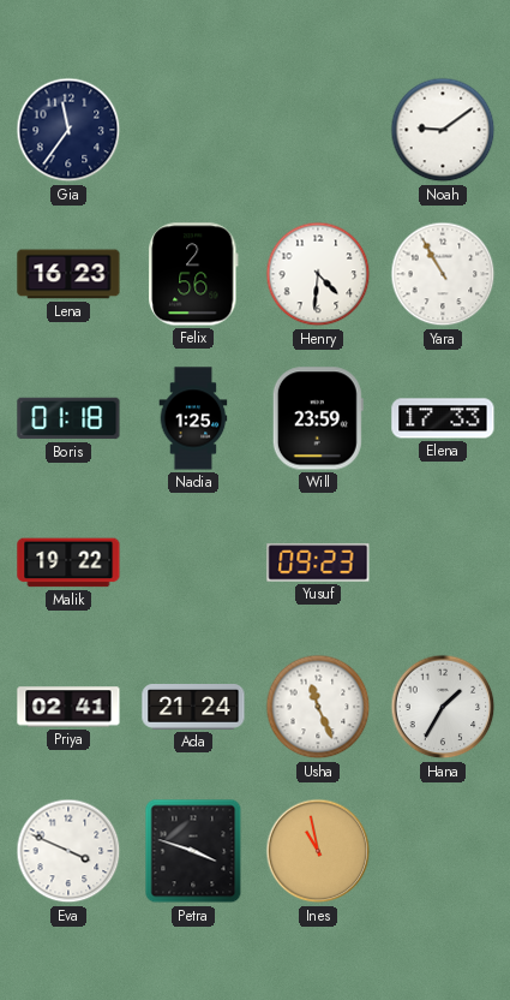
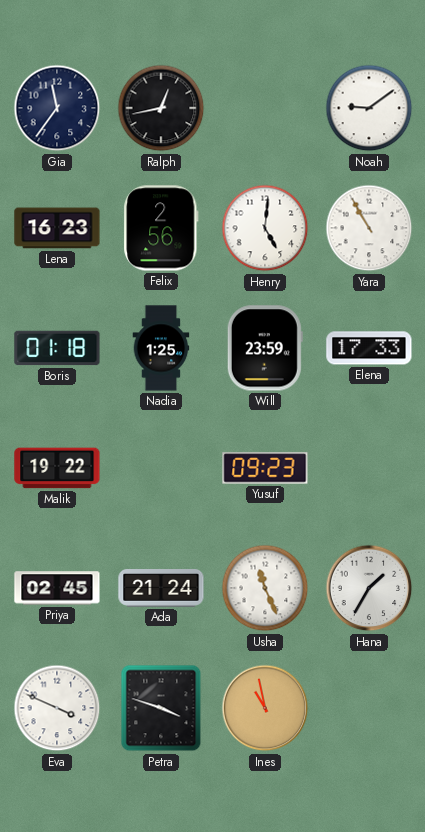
Ralph: none -> 12:43 (161, 108)
Henry: 4:31 -> 5:01 (265, 228)
Priya: 02:41 -> 02:45 (57, 588)
